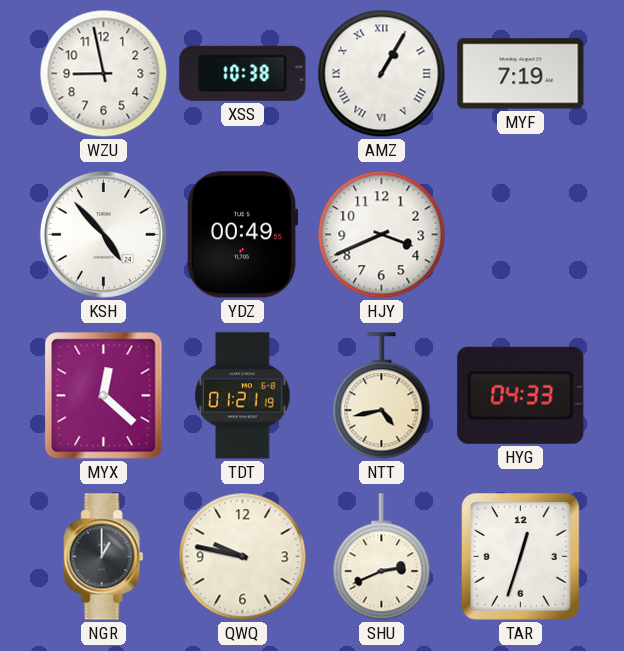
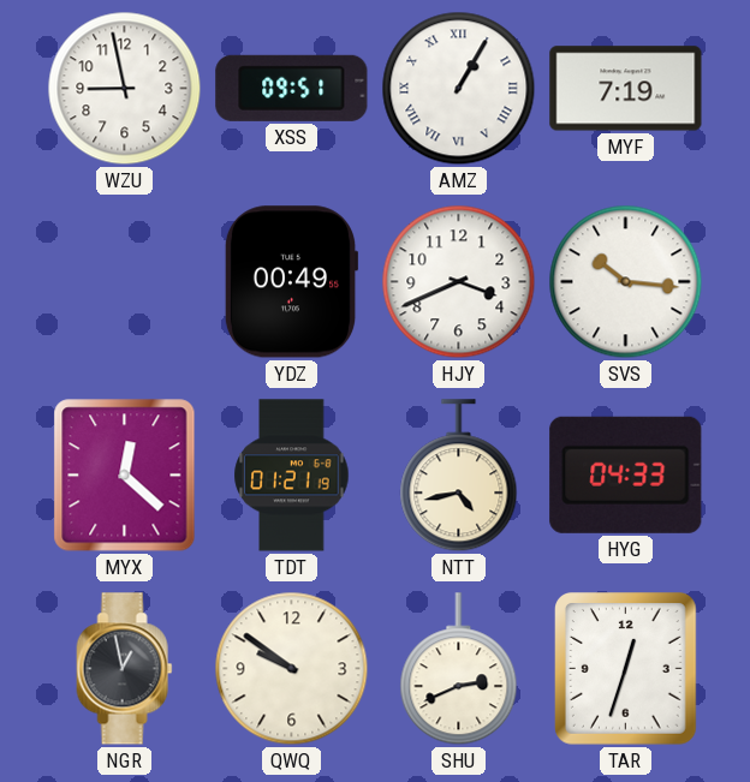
XSS: 10:38 -> 09:51 (292, 88)
KSH: 4:53 -> none (103, 234)
SVS: none -> 10:16 (626, 282)
NGR: 1:00 -> 12:58 (125, 669)
QWQ: 9:47 -> 9:51 (292, 669)
